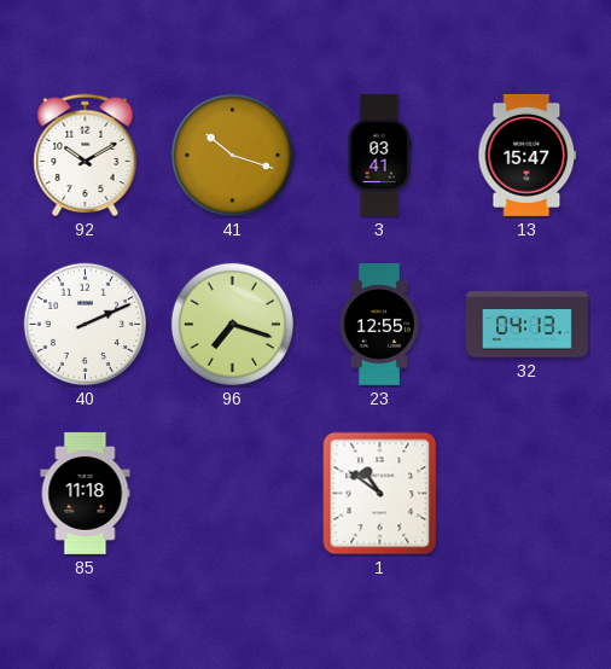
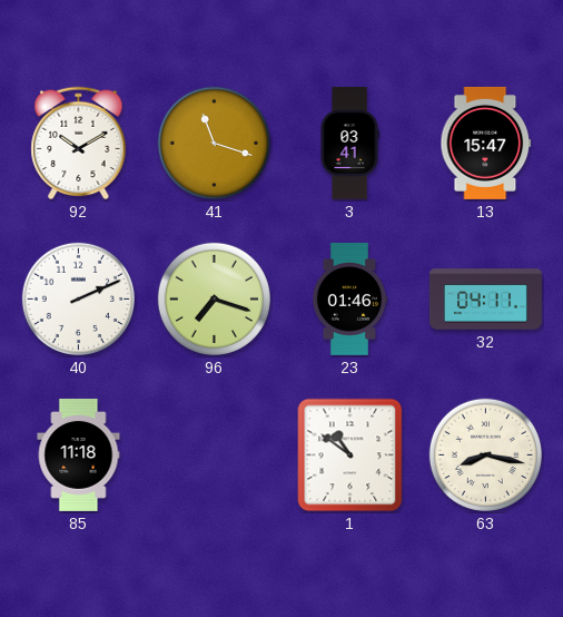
41: 10:18 -> 11:18 (214, 143)
23: 12:55 -> 01:46 (349, 298)
32: 04:13 -> 04:11 (485, 300)
63: none -> 8:17 (485, 454)
